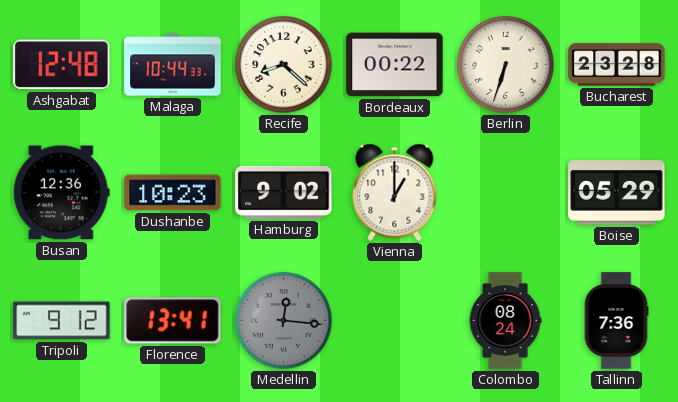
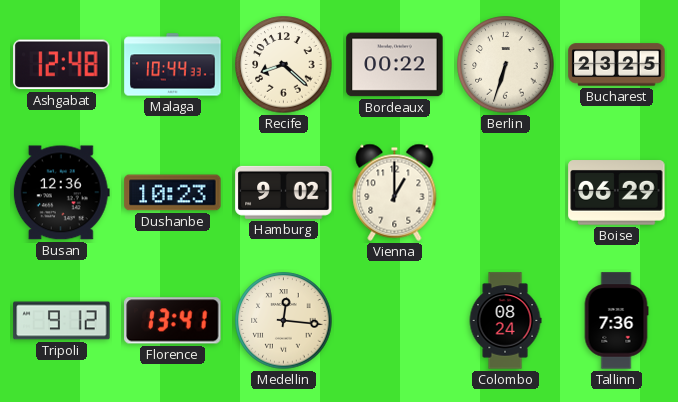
Bucharest: 23:28 -> 23:25 (617, 65)
Boise: 05:29 -> 06:29 (617, 193)
Medellin dial: grey -> cream (284, 321)
